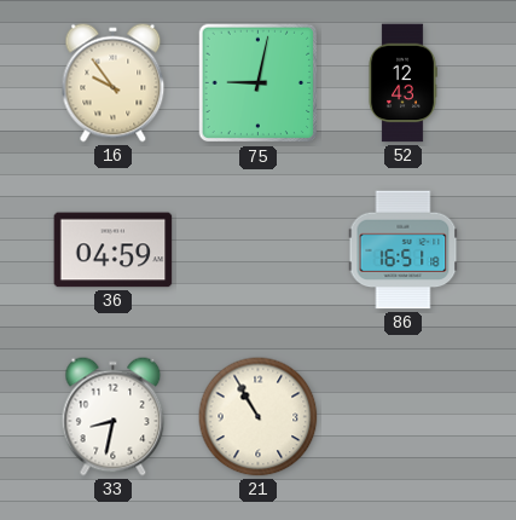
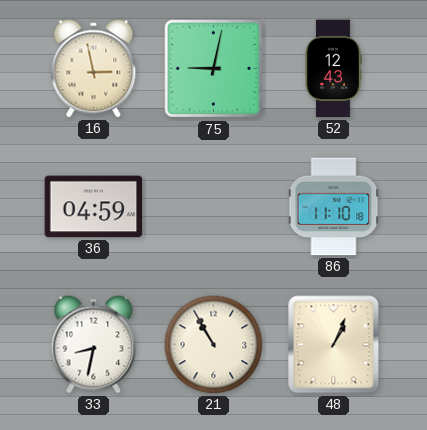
16: 9:54 -> 2:58 (94, 69)
86: 16:51 -> 11:10 (334, 207)
48: none -> 1:04 (334, 345)
